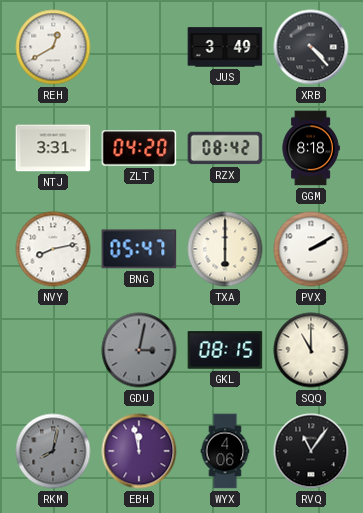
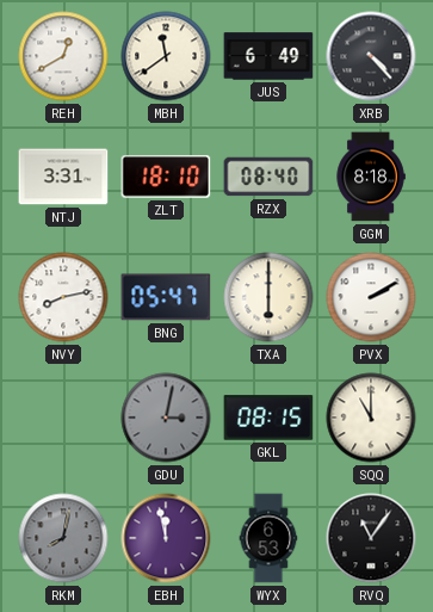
MBH: none -> 11:39 (166, 56)
JUS: 3:49 -> 6:49 (268, 56)
ZLT: 04:20 -> 18:10 (166, 177)
RZX: 08:42 -> 08:40 (268, 177)
WYX: 4:06 -> 6:53 (268, 538)
